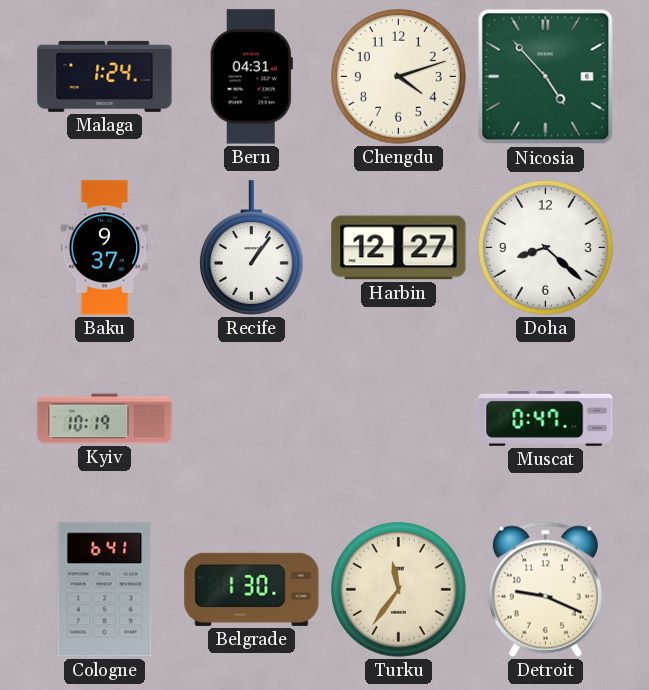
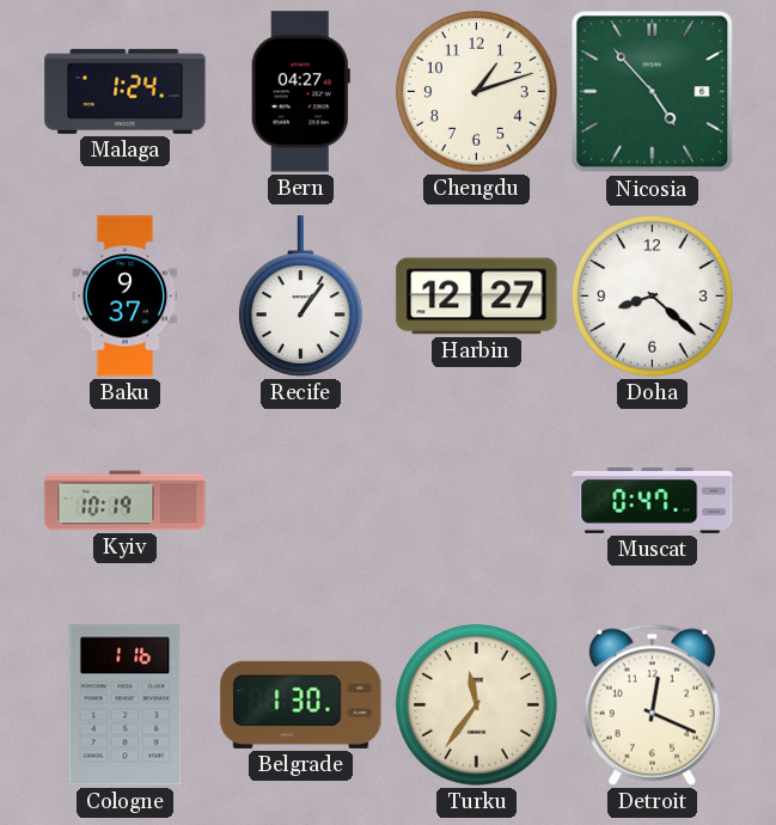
Bern: 04:31 -> 04:27 (300, 92)
Chengdu: 4:12 -> 1:12 (477, 92)
Cologne: 6:41 -> 1:16 (126, 705)
Detroit: 9:19 -> 12:19 (652, 704)
